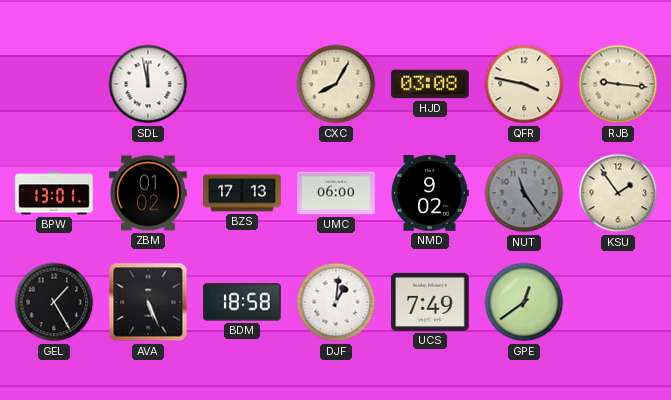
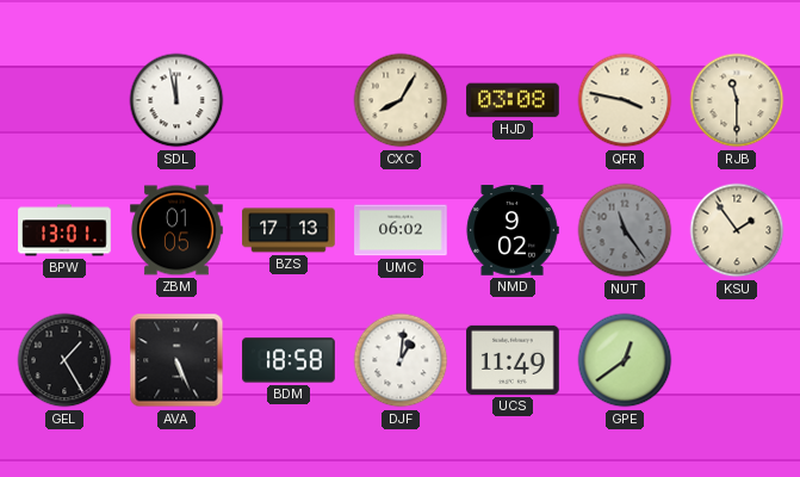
RJB: 9:16 -> 11:30 (737, 100)
ZBM: 01:02 -> 01:05 (176, 230)
UMC: 06:00 -> 06:02 (401, 230)
UCS: 7:49 -> 11:49 (513, 360)
